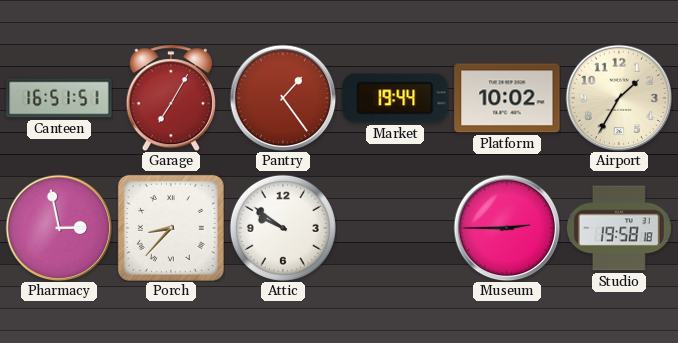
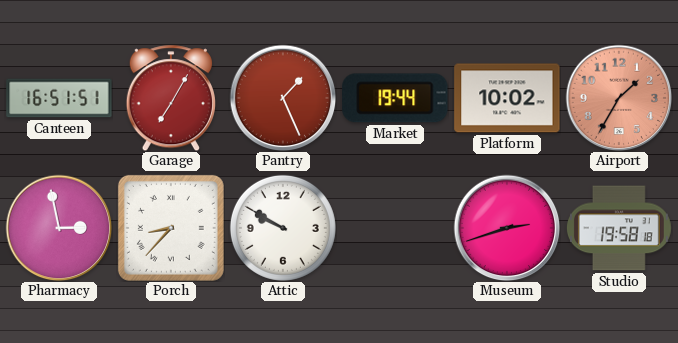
Pantry: 1:24 -> 1:26 (283, 98)
Airport dial: cream -> salmon (619, 98)
Attic: 9:51 -> 9:50 (283, 228)
Museum: 2:45 -> 2:42 (507, 228)
